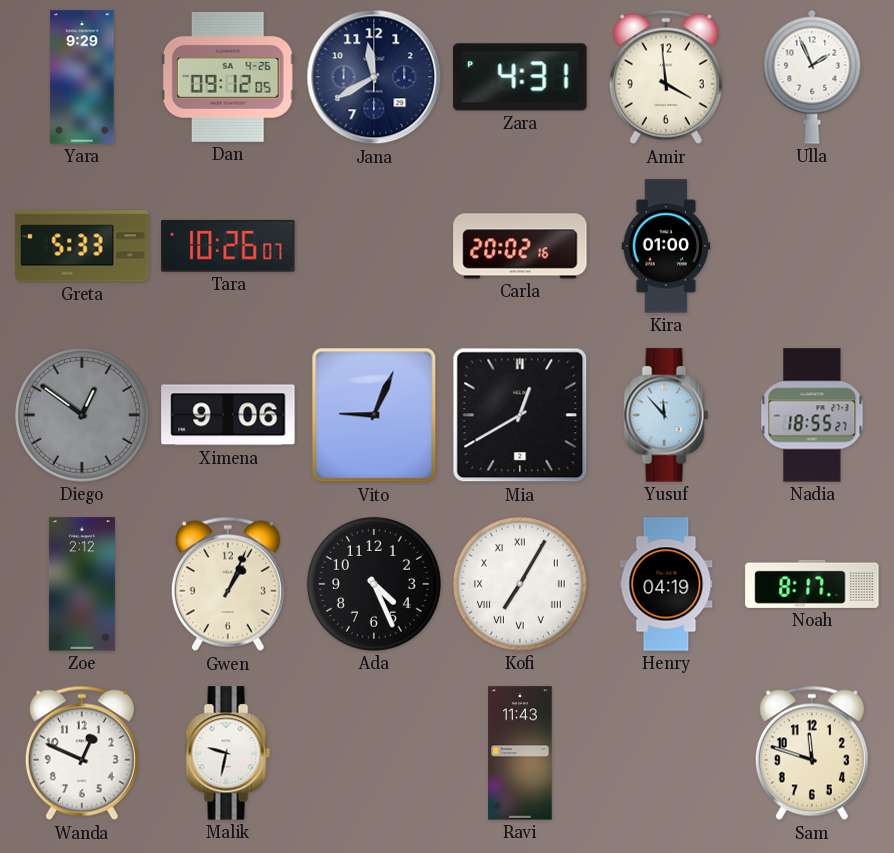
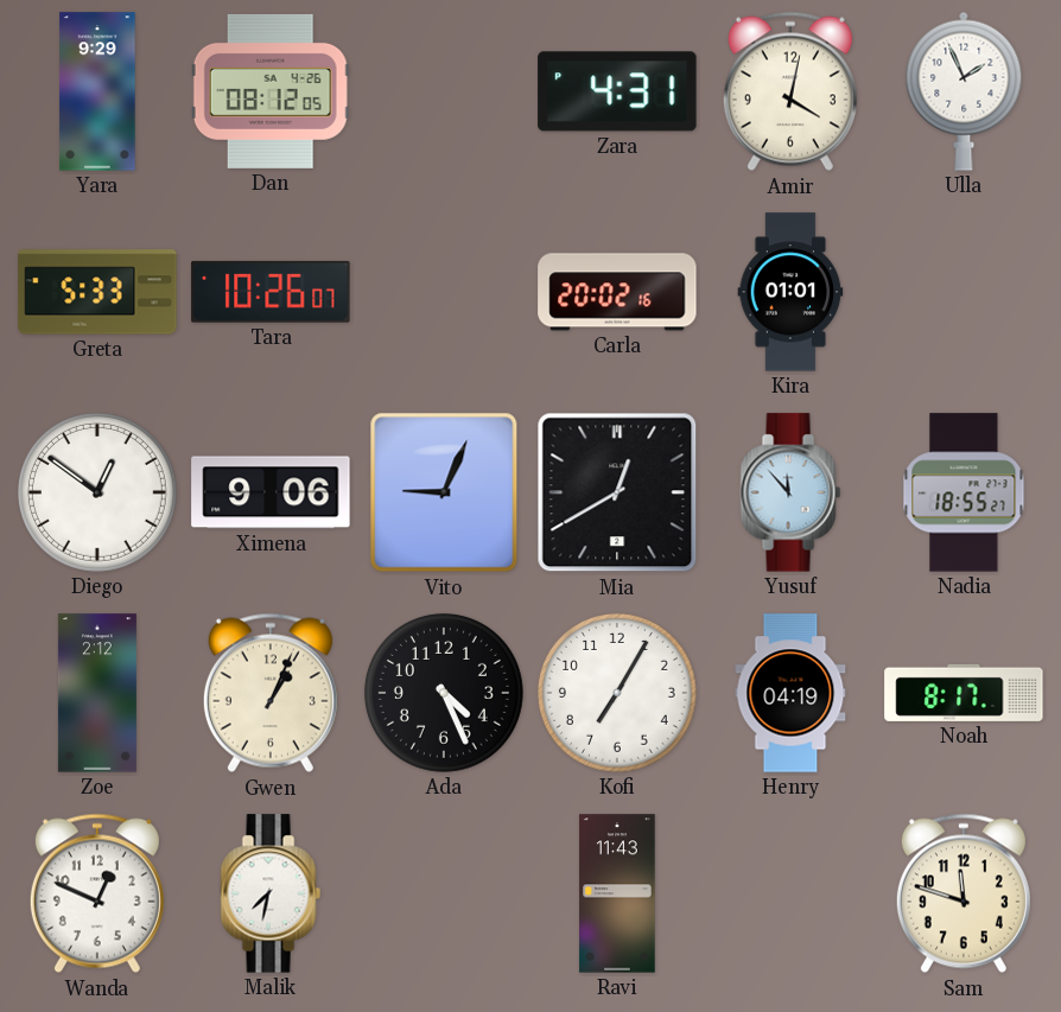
Dan: 09:12 -> 08:12 (271, 91)
Jana: 11:40 -> none (374, 77)
Amir: 3:59 -> 4:02 (790, 91)
Kira: 01:00 -> 01:01 (790, 292)
Diego dial: grey -> white (97, 492)
Kofi numerals: Roman -> Arabic (617, 693)
Malik: 9:32 -> 7:32 (271, 893)
